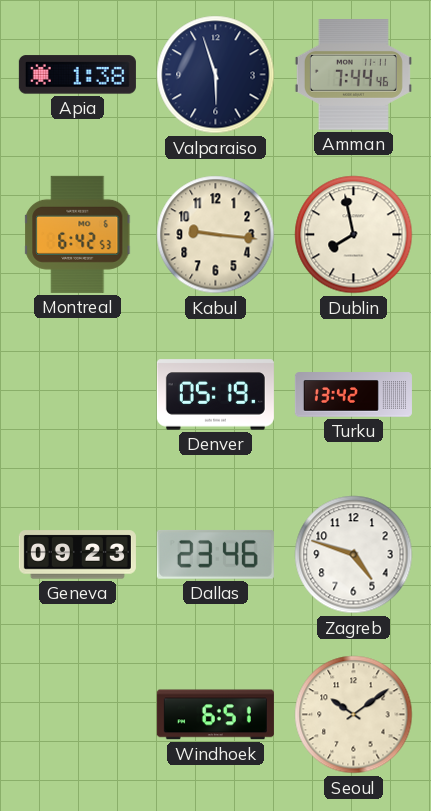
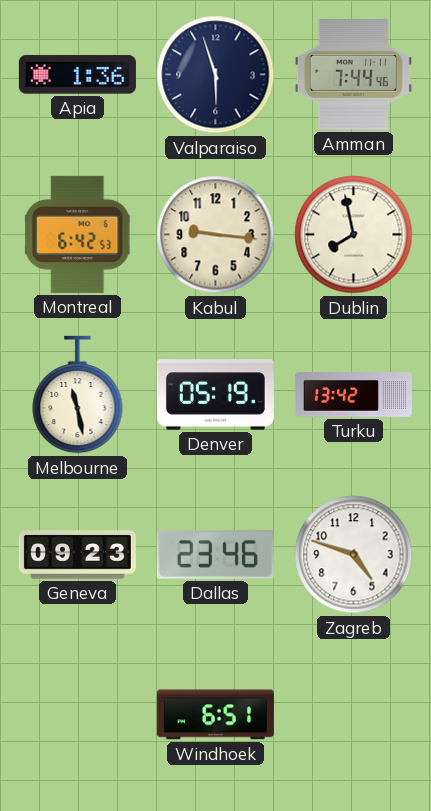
Apia: 1:38 -> 1:36 (77, 75)
Melbourne: none -> 11:28 (78, 395)
Seoul: 10:09 -> none (354, 715)
